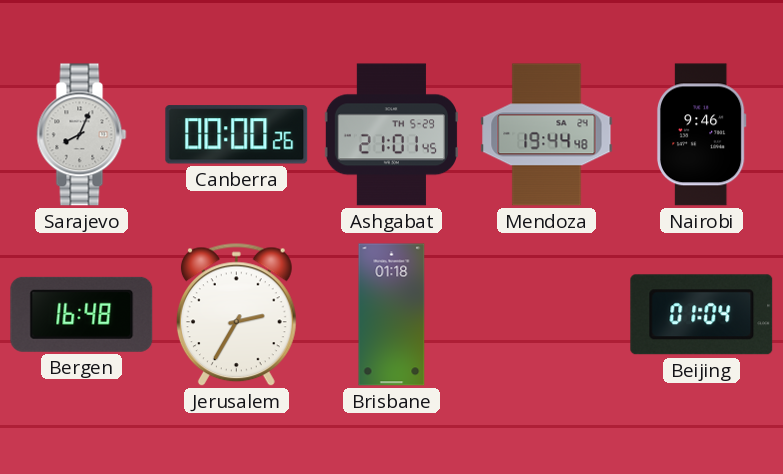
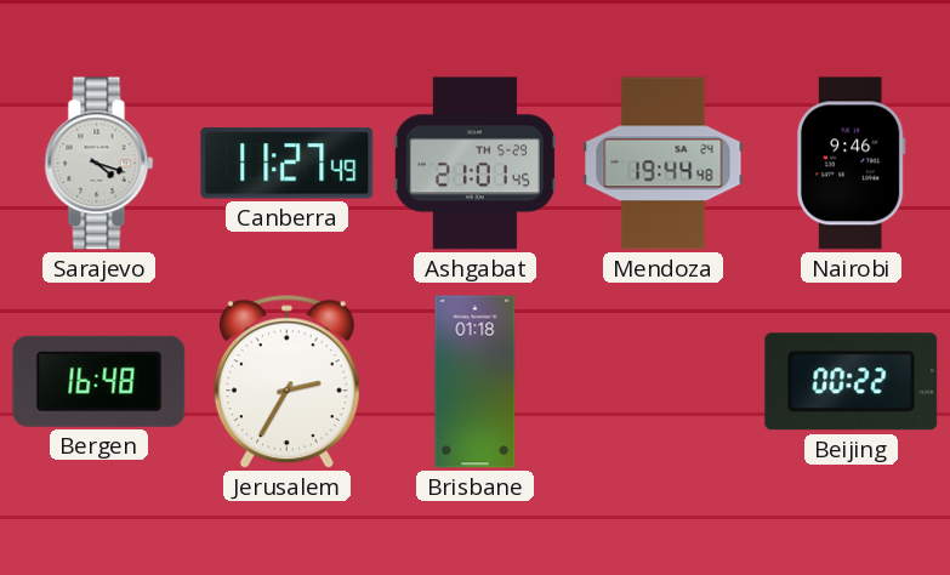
Sarajevo: 8:04 -> 4:18 (99, 164)
Canberra: 00:00 -> 11:27 (288, 164)
Beijing: 01:04 -> 00:22 (852, 382)
